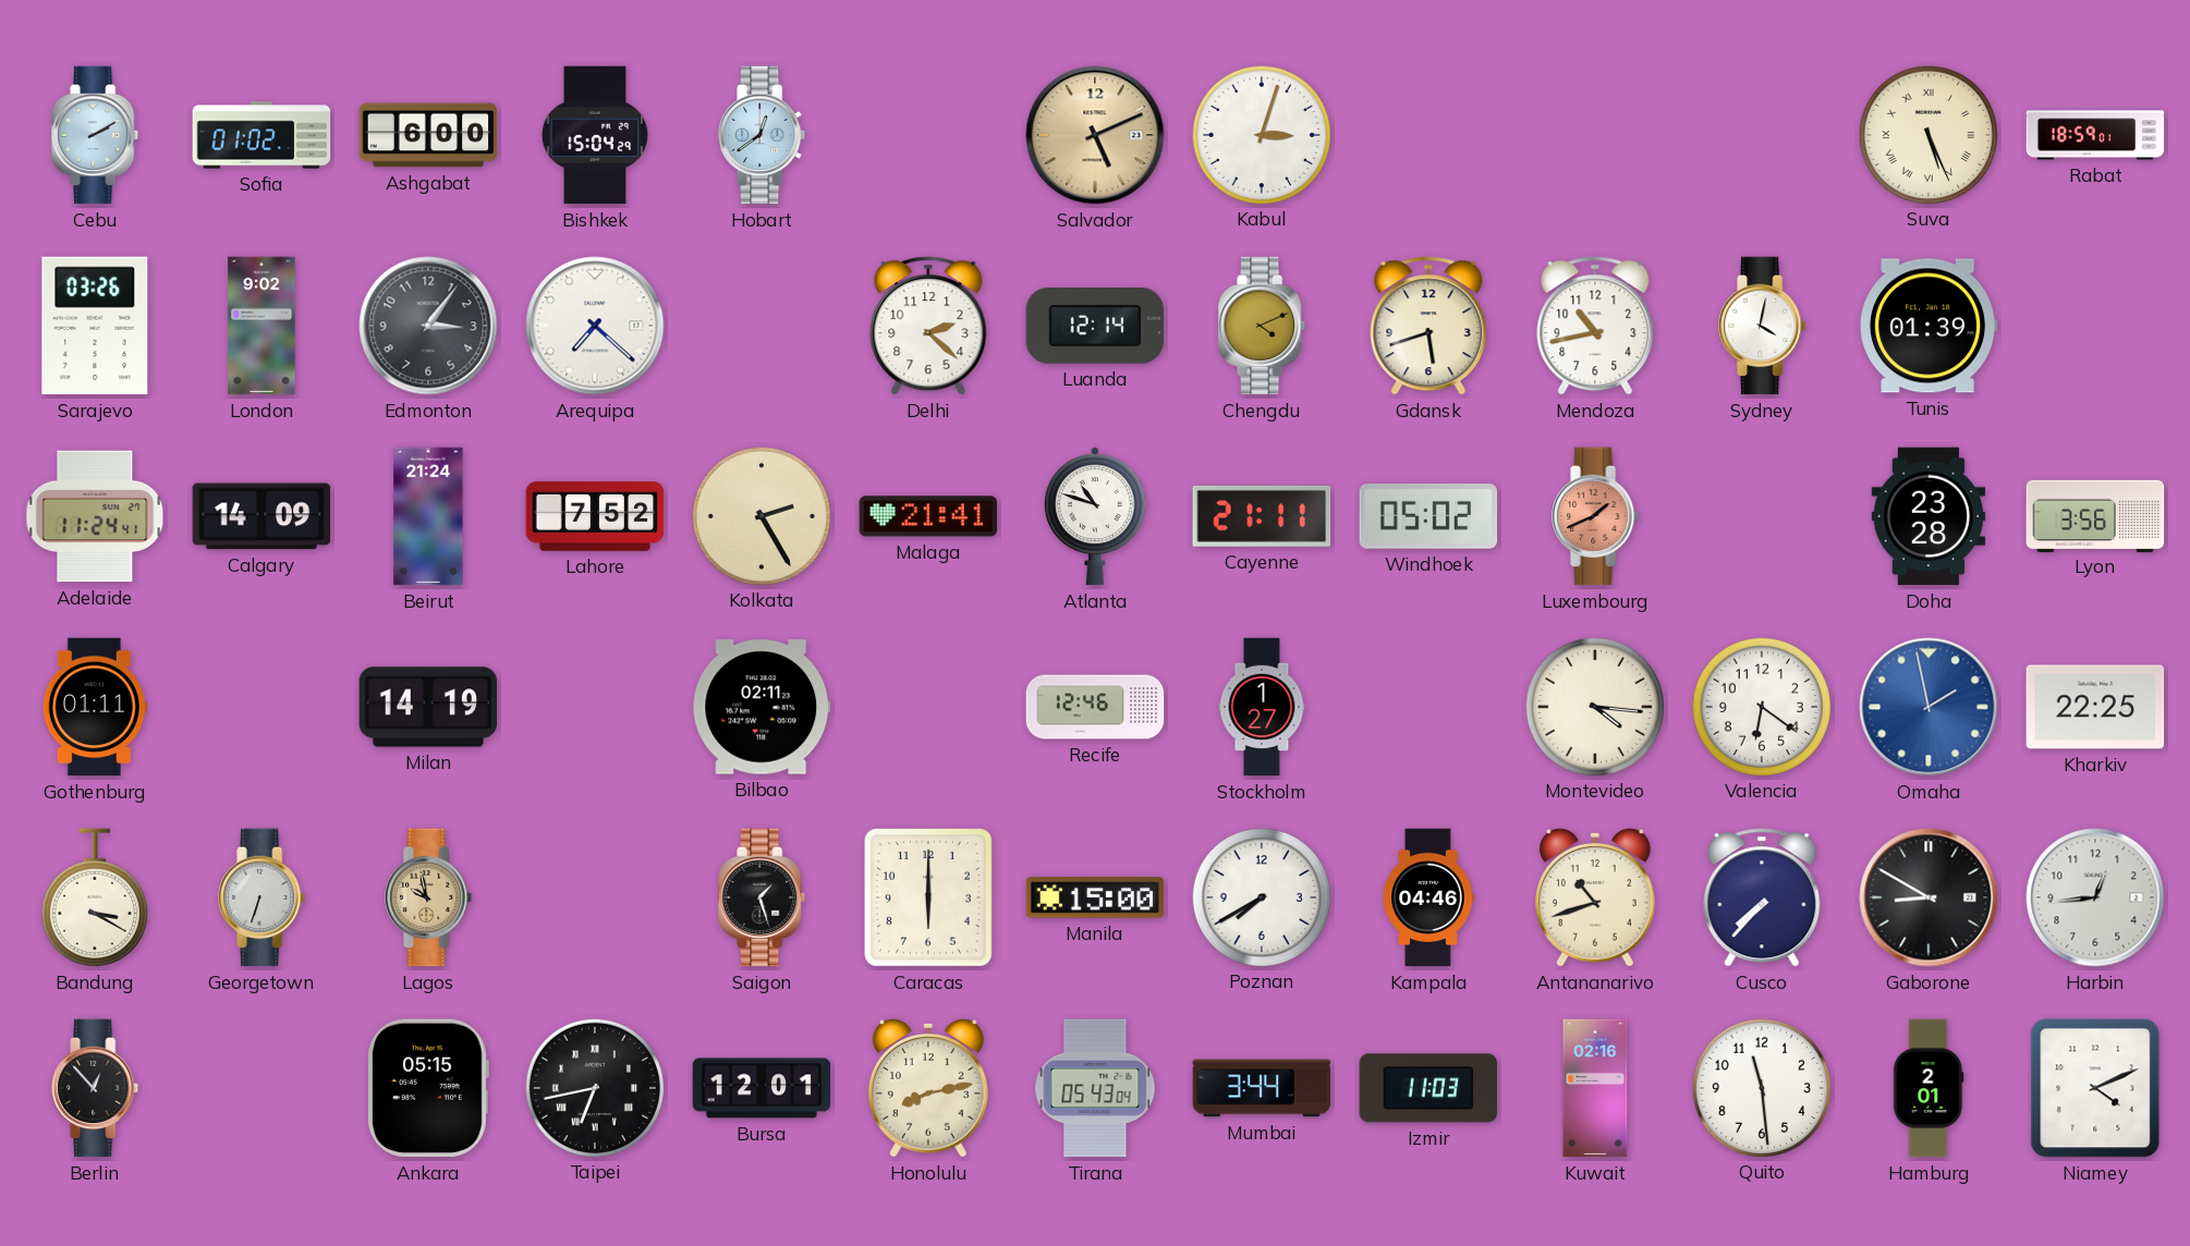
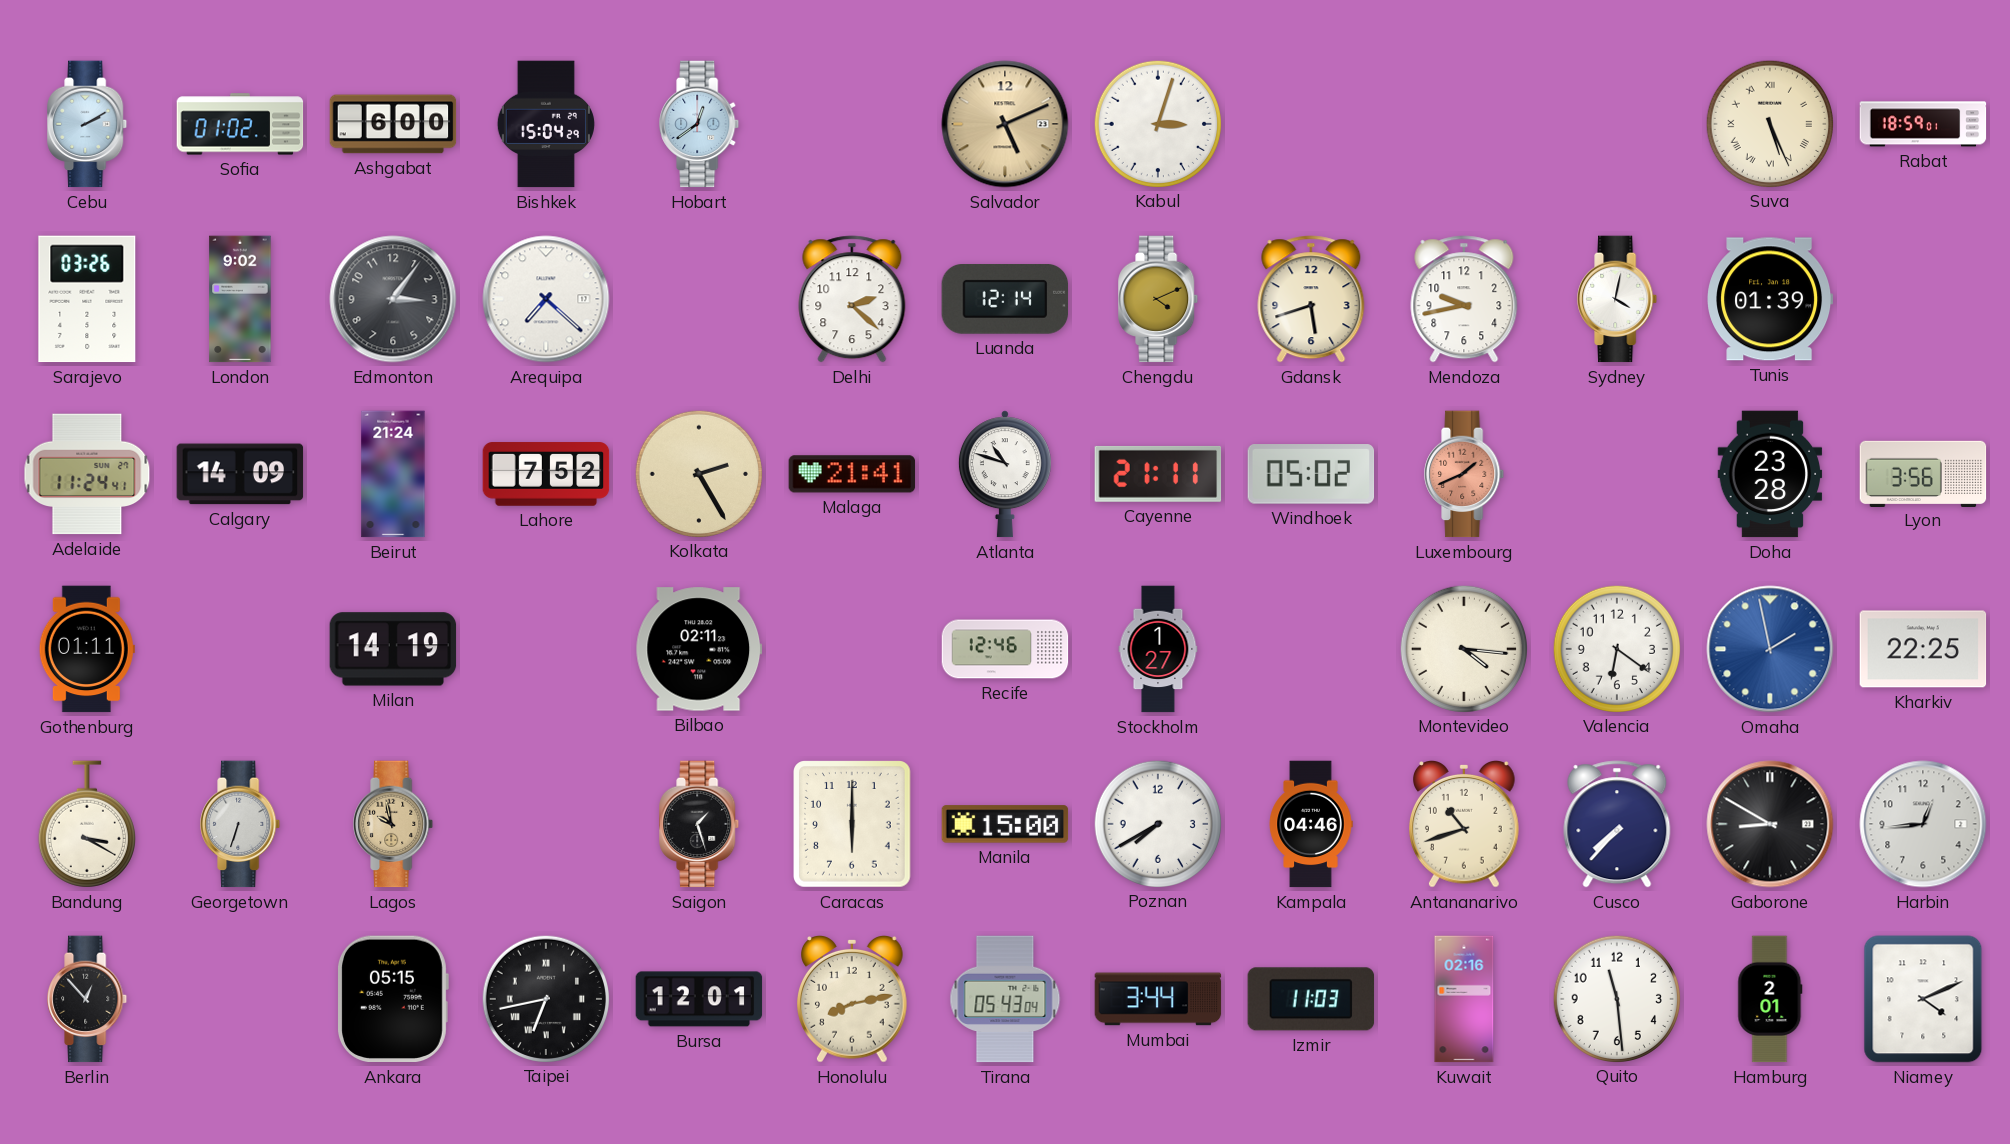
Mendoza: 10:43 -> 9:43 (1464, 299)
